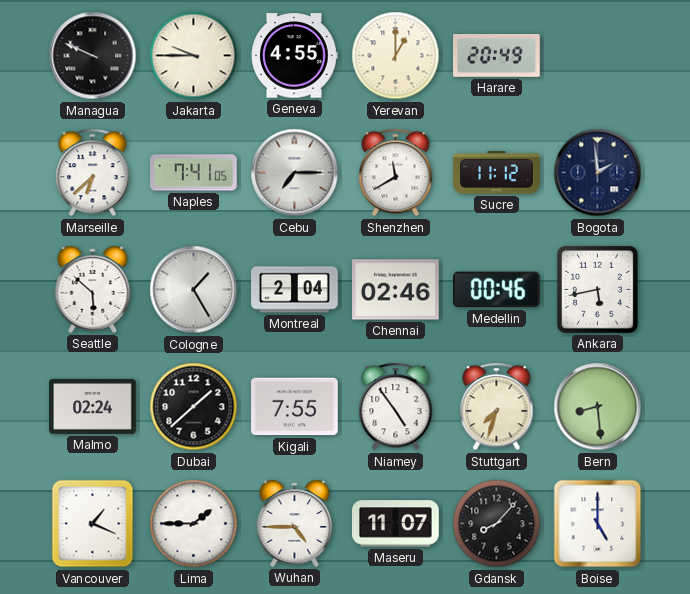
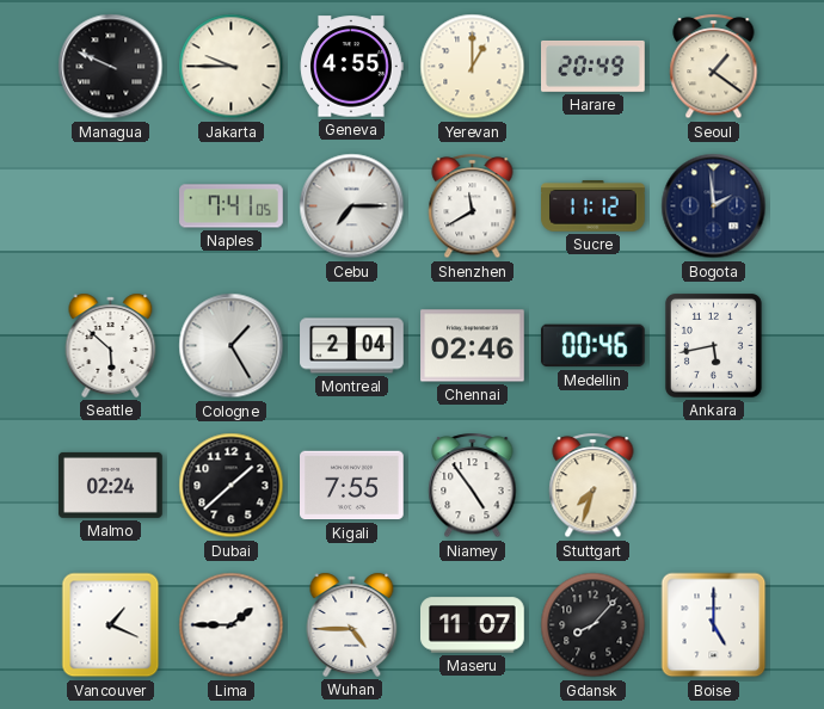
Seoul: none -> 1:21 (714, 67)
Marseille: 6:38 -> none (93, 173)
Bern: 8:29 -> none (598, 407)
